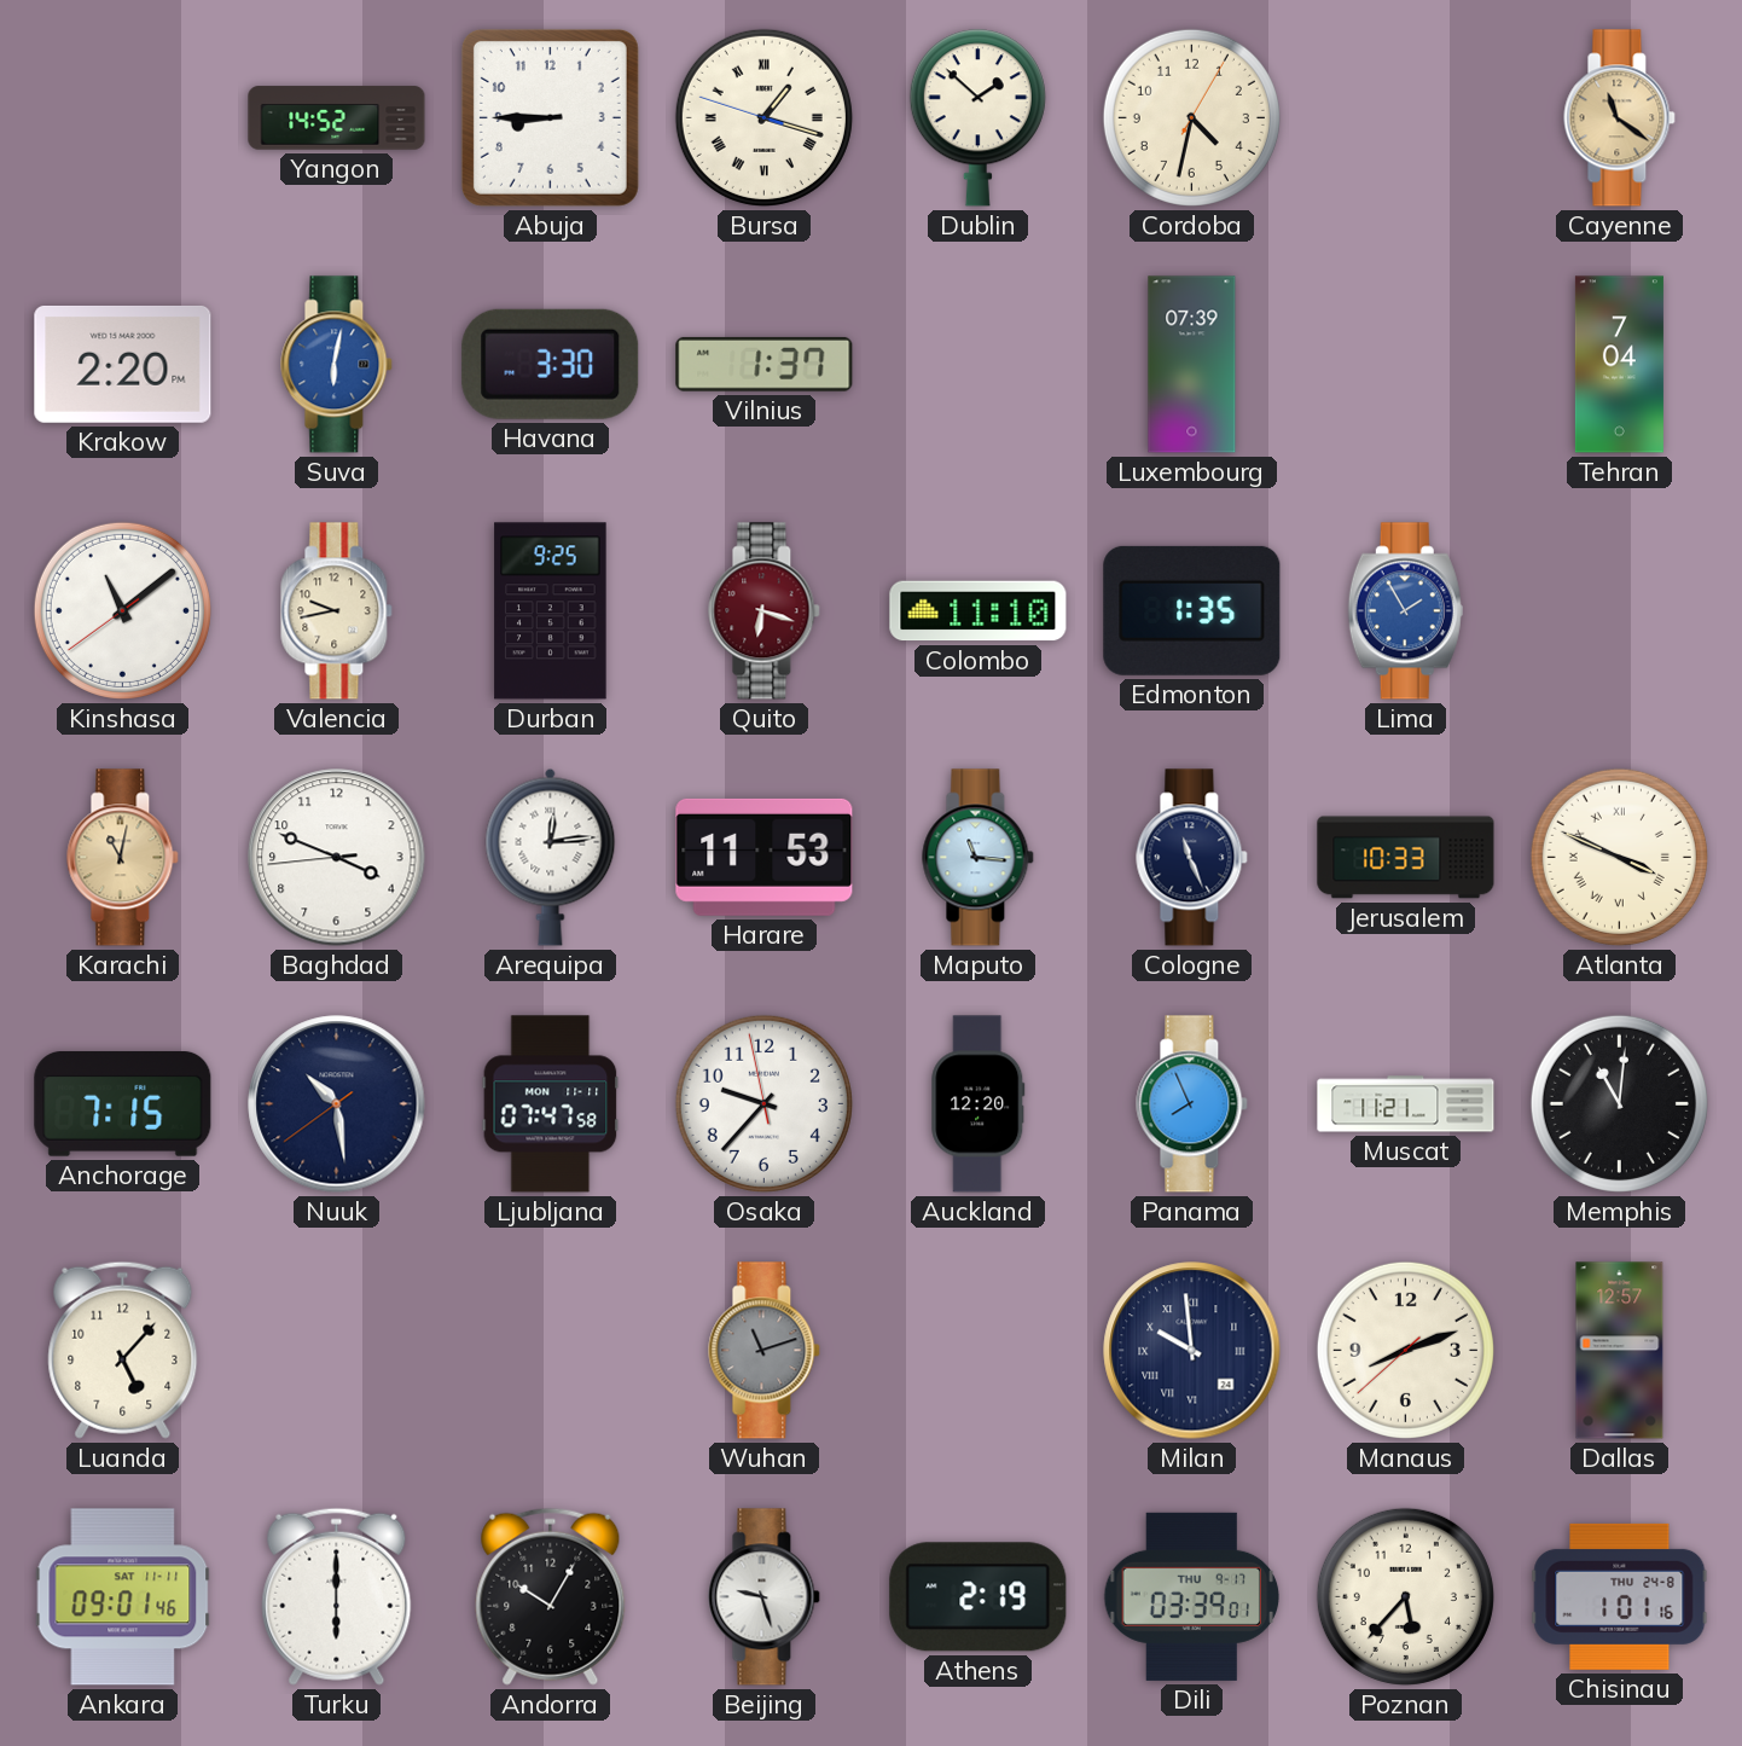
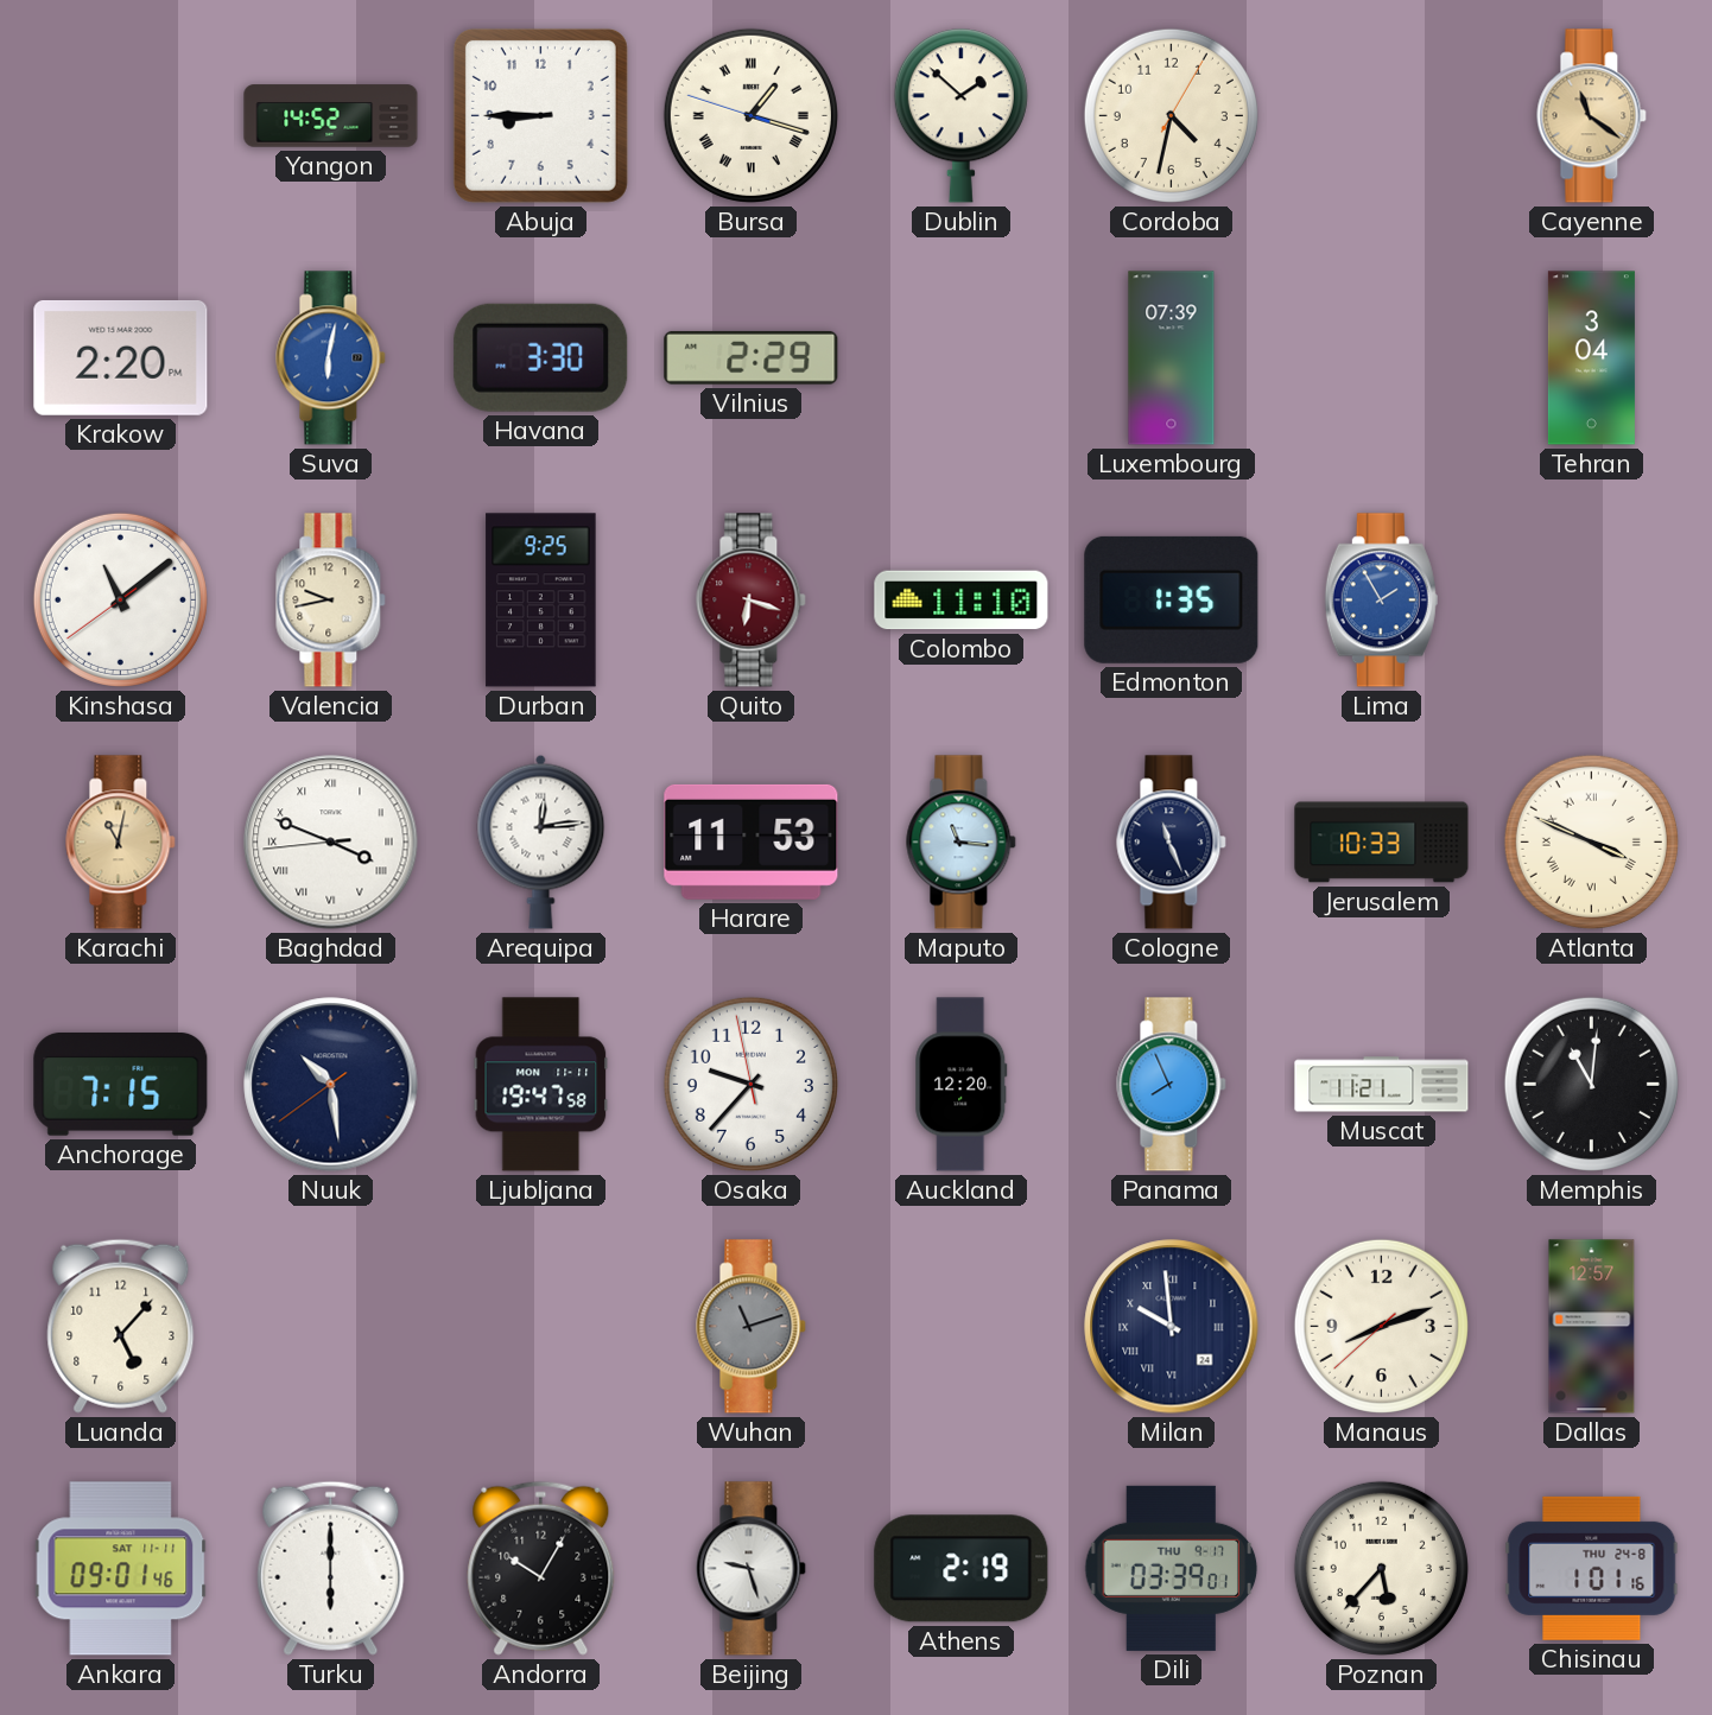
Vilnius: 1:37 -> 2:29 (752, 357)
Tehran: 7:04 -> 3:04 (1591, 358)
Baghdad numerals: Arabic -> Roman (331, 843)
Ljubljana: 07:47 -> 19:47 (541, 1085)
